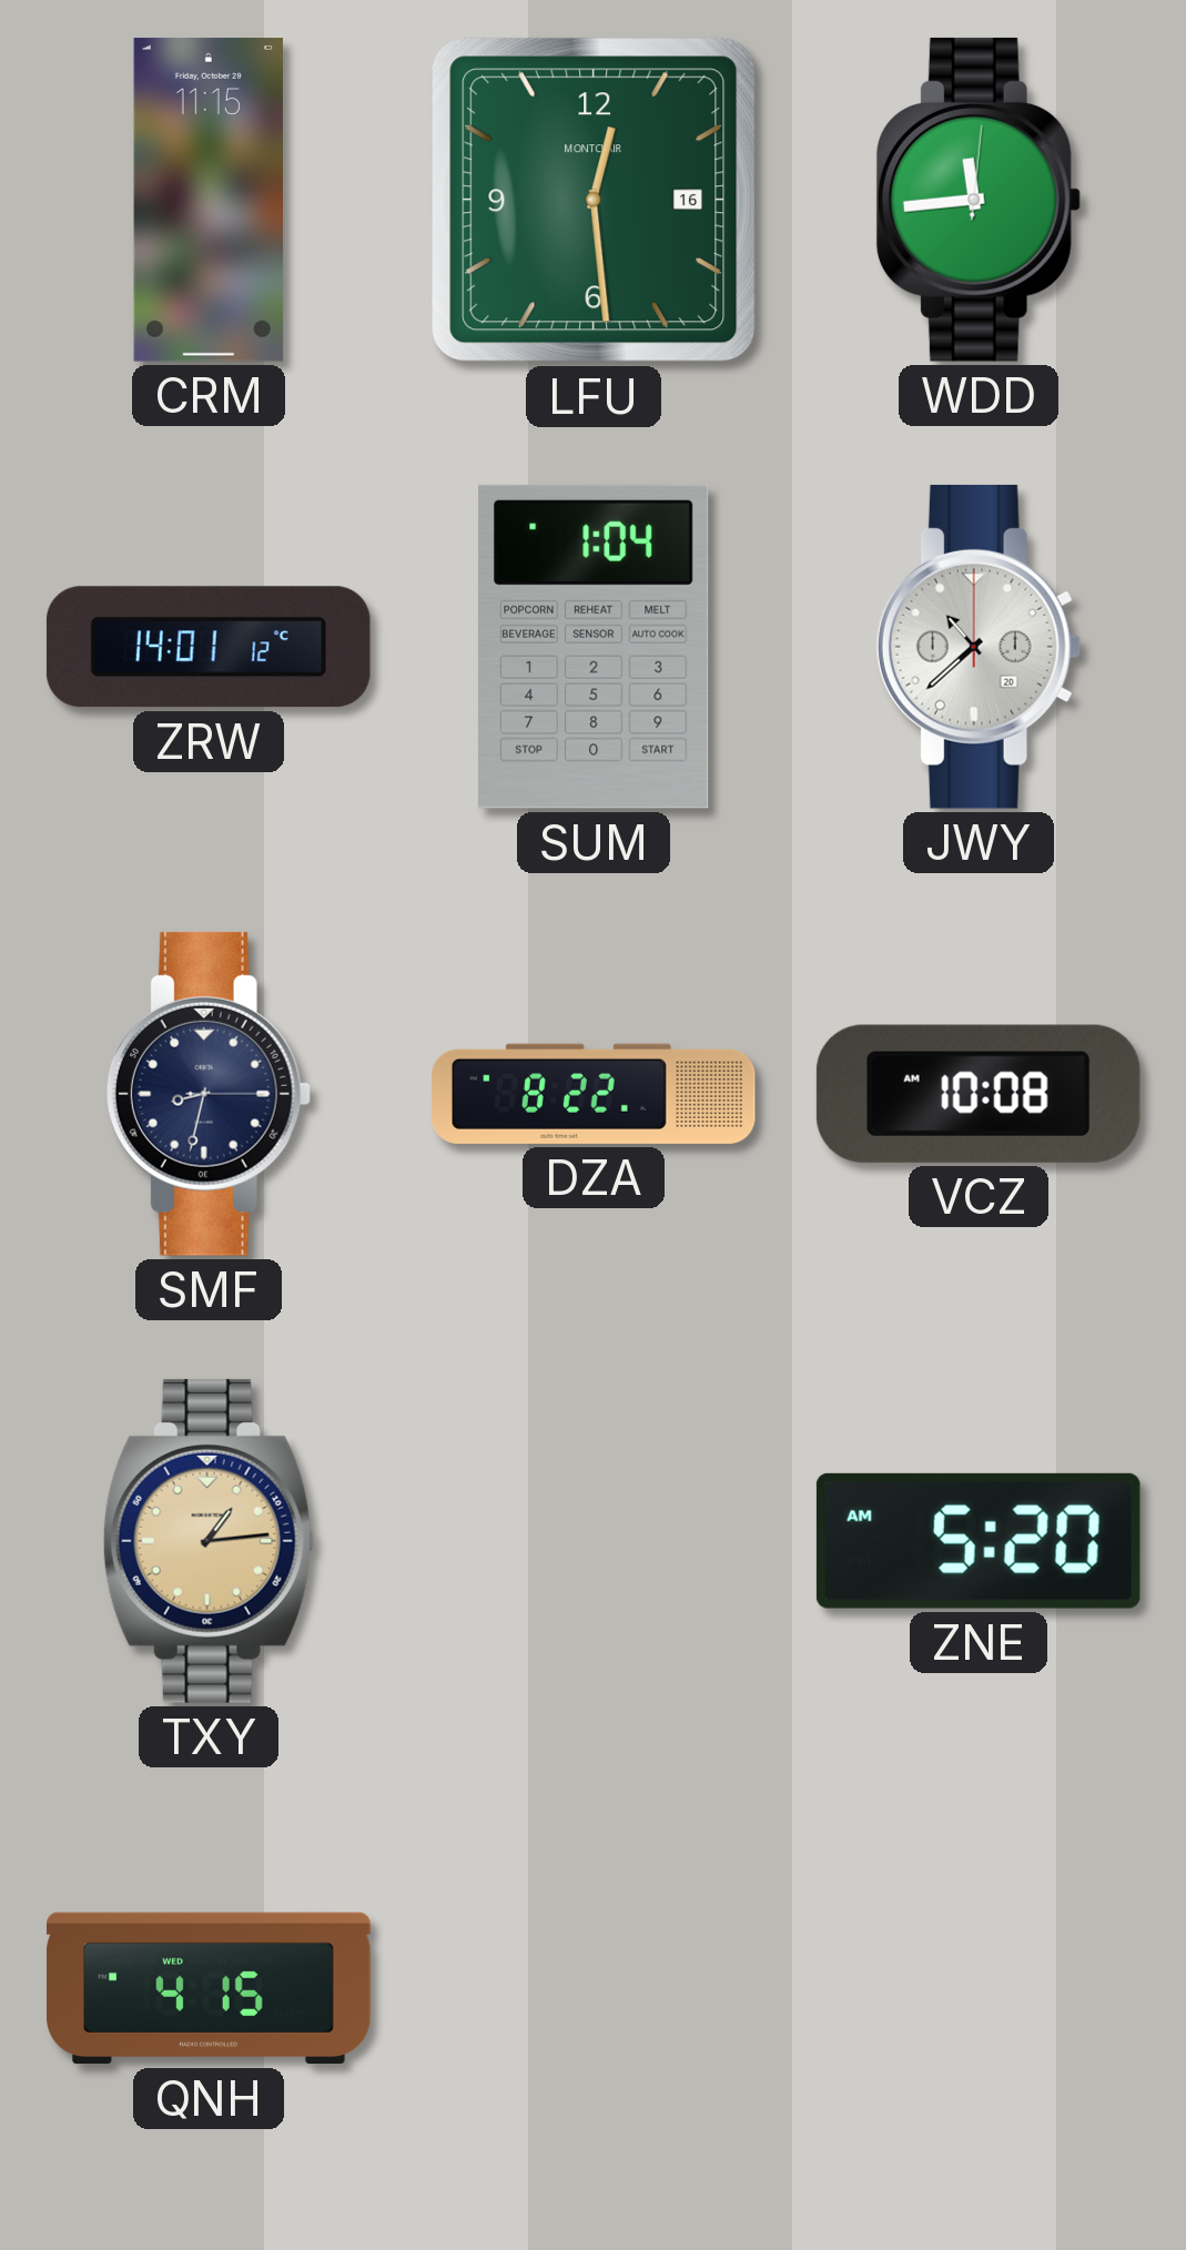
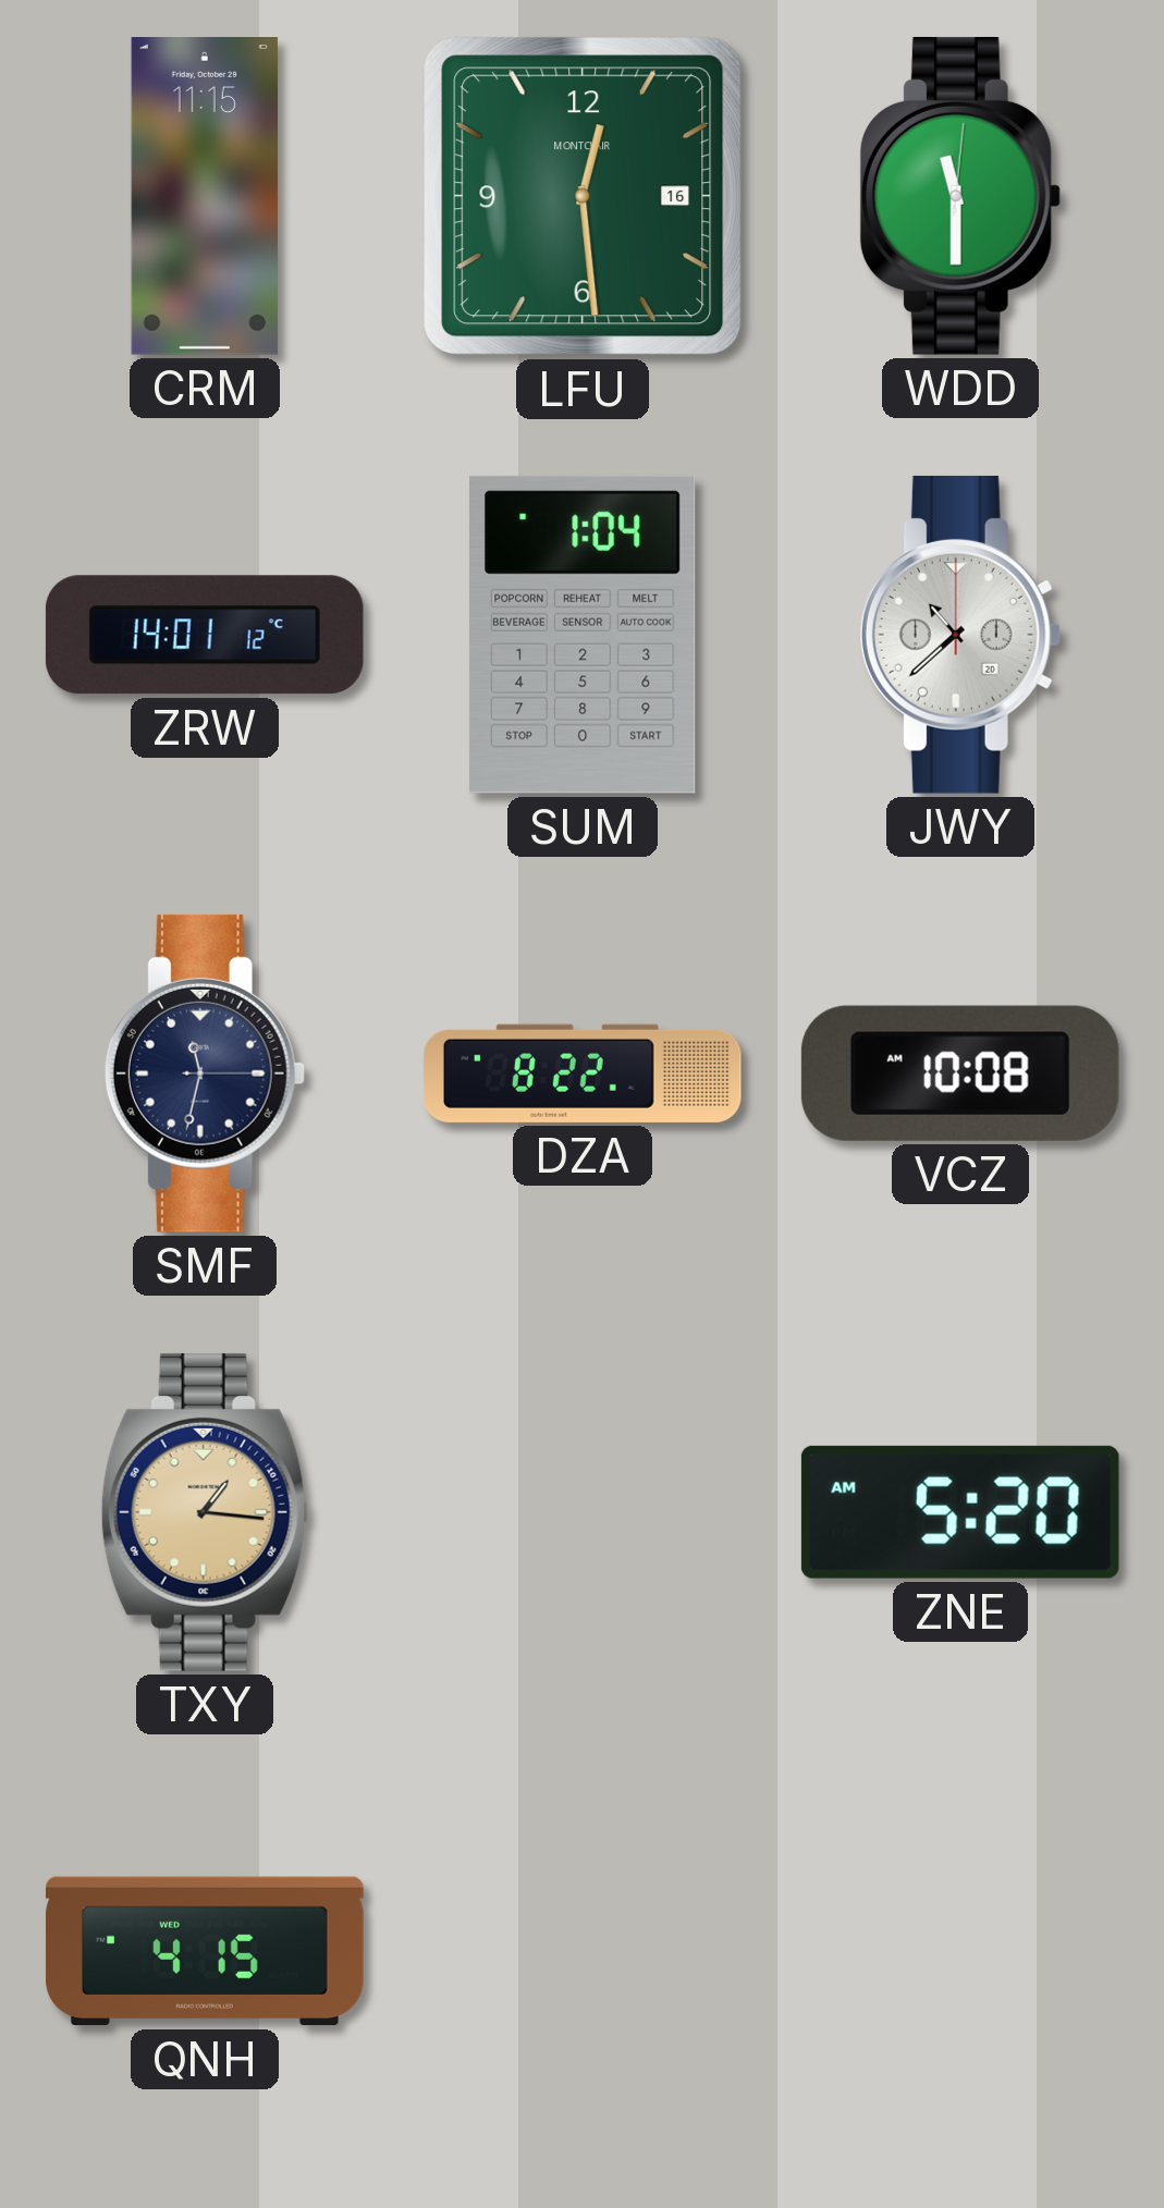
WDD: 11:44 -> 11:30 (960, 196)
SMF: 8:32 -> 11:32 (205, 1074)
TXY: 1:14 -> 1:16 (205, 1512)
